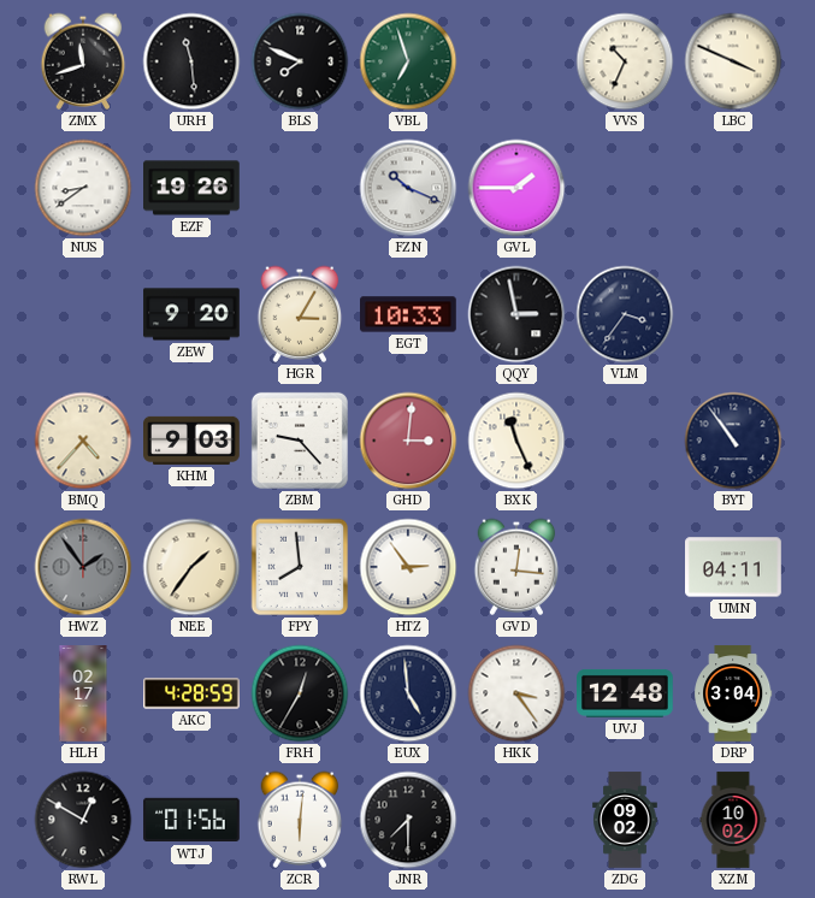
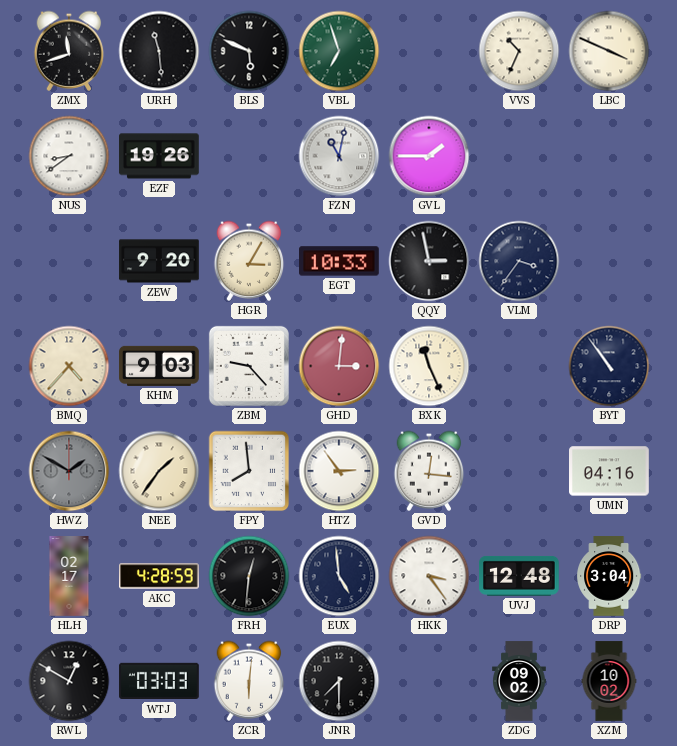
BLS: 7:49 -> 5:49 (249, 51)
FZN: 10:19 -> 11:02 (339, 156)
HWZ: 1:54 -> 1:50 (69, 471)
UMN: 04:11 -> 04:16 (609, 471)
FRH: 12:35 -> 12:31 (249, 576)
WTJ: 01:56 -> 03:03 (159, 681)
